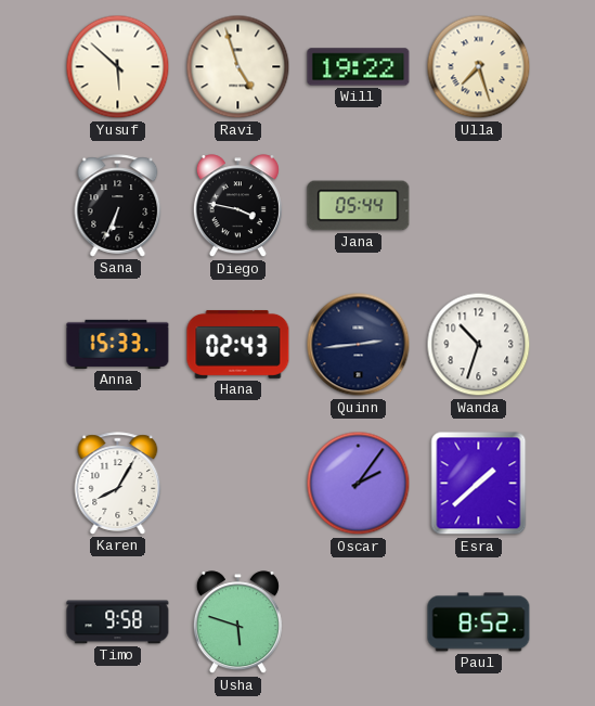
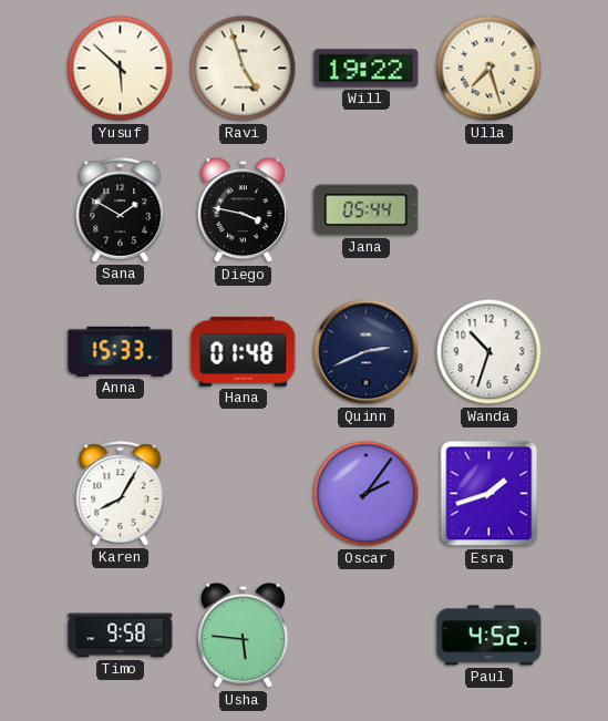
Sana: 6:34 -> 1:50 (121, 210)
Hana: 02:43 -> 01:48 (244, 351)
Quinn: 2:44 -> 2:41 (367, 352)
Esra: 1:38 -> 1:42 (490, 494)
Usha: 5:48 -> 5:46 (243, 636)
Paul: 8:52 -> 4:52 (490, 636)
